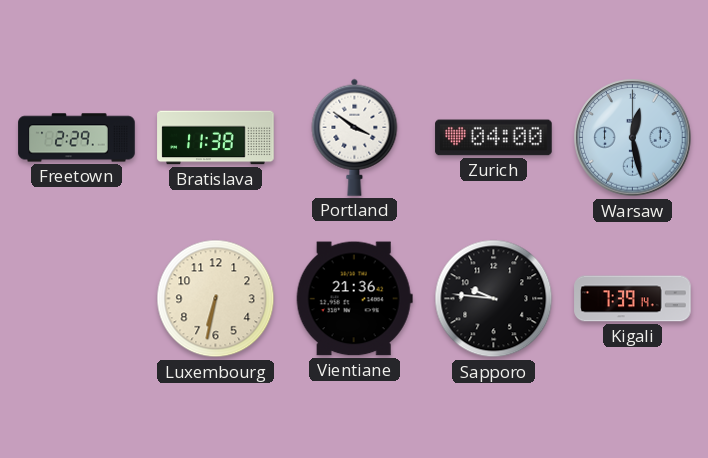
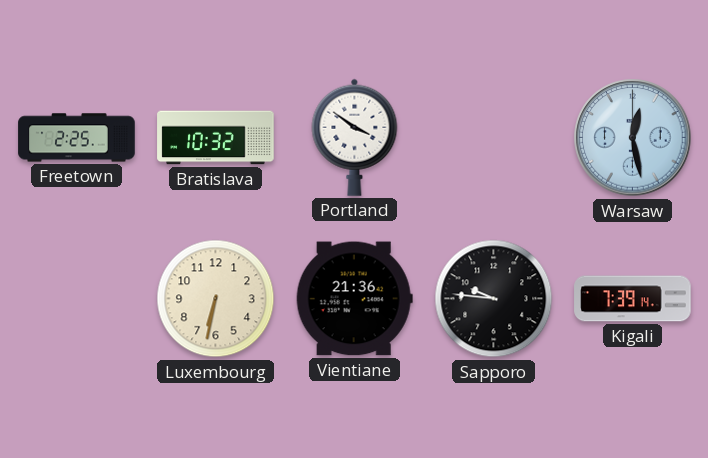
Freetown: 2:29 -> 2:25 (77, 138)
Bratislava: 11:38 -> 10:32 (216, 138)
Zurich: 04:00 -> none (494, 138)
